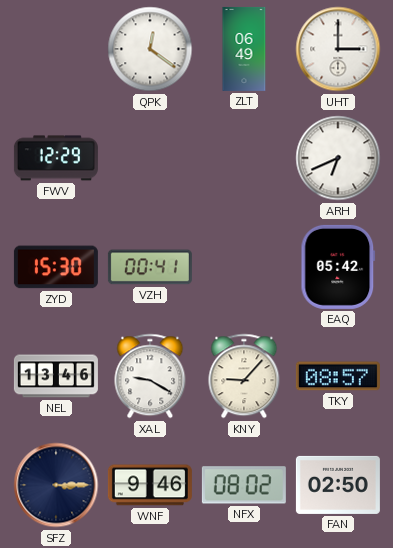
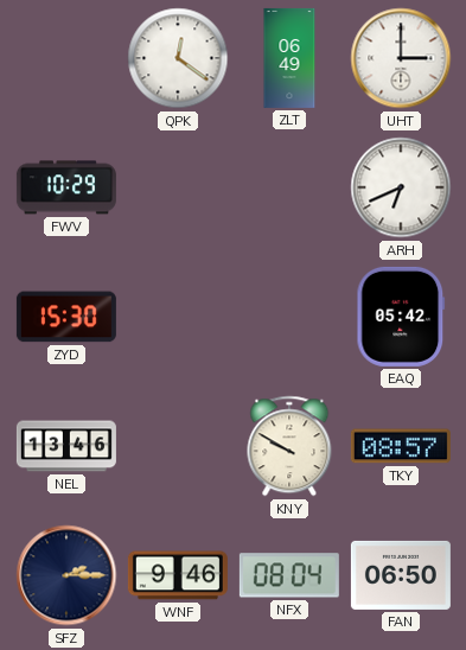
FWV: 12:29 -> 10:29 (66, 187)
VZH: 00:41 -> none (150, 267)
XAL: 9:20 -> none (150, 376)
KNY: 9:07 -> 9:50 (289, 446)
SFZ: 3:15 -> 2:15 (66, 575)
NFX: 08:02 -> 08:04 (289, 575)
FAN: 02:50 -> 06:50 (401, 575)
